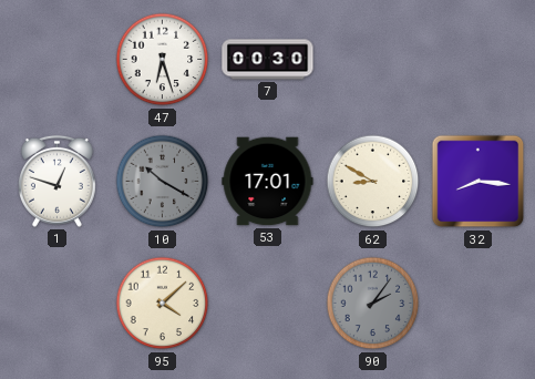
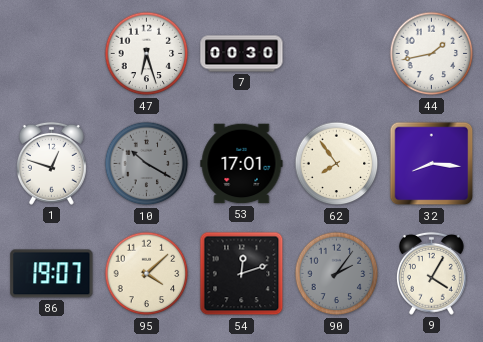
44: none -> 1:43 (432, 54)
62: 8:50 -> 7:54 (337, 164)
86: none -> 19:07 (52, 274)
54: none -> 12:12 (242, 274)
9: none -> 4:05 (431, 273)
